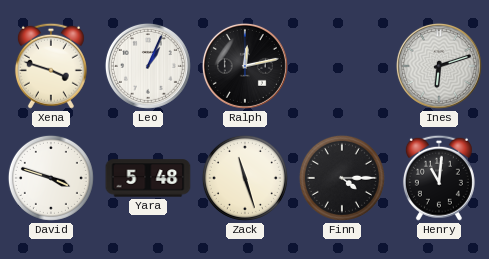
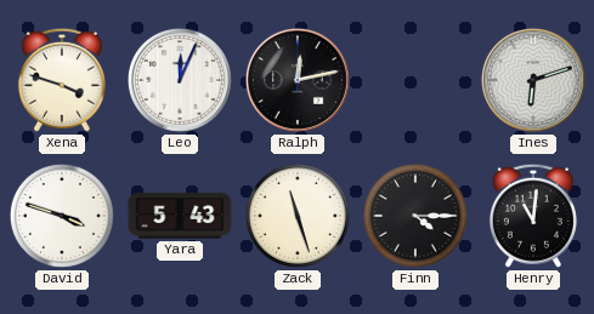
Leo: 1:04 -> 12:04 (180, 80)
Yara: 5:48 -> 5:43 (180, 216)
